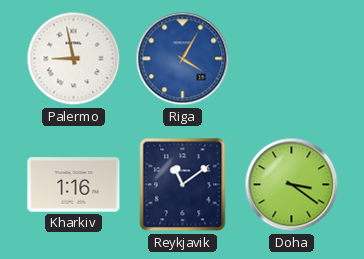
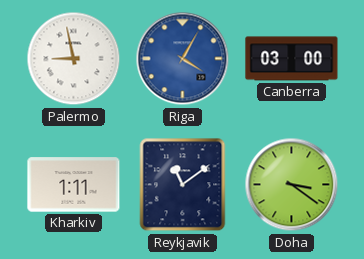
Canberra: none -> 03:00 (292, 59)
Kharkiv: 1:16 -> 1:11 (74, 185)
